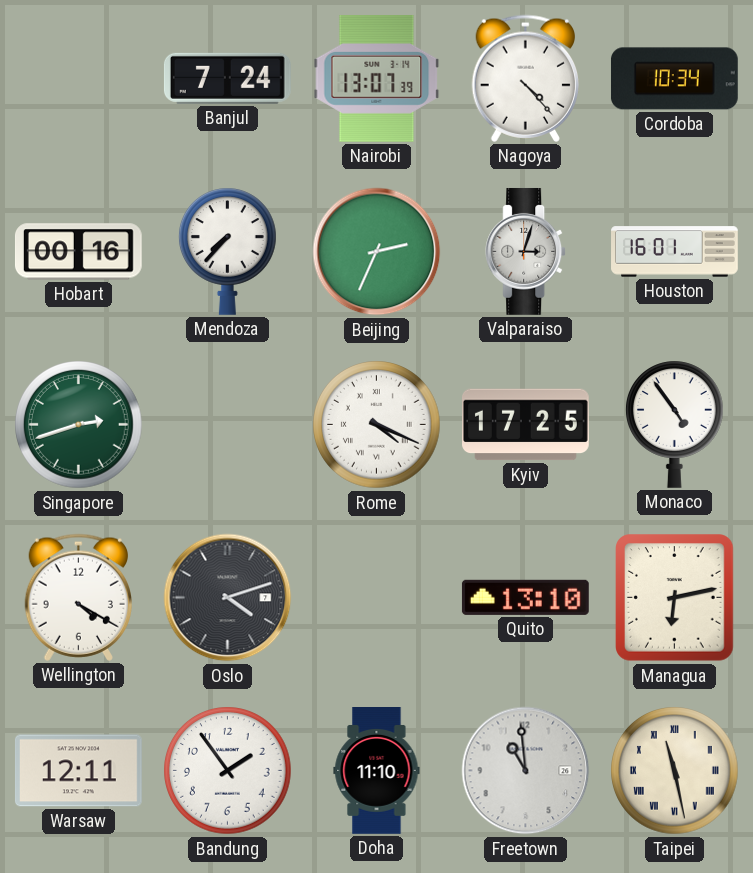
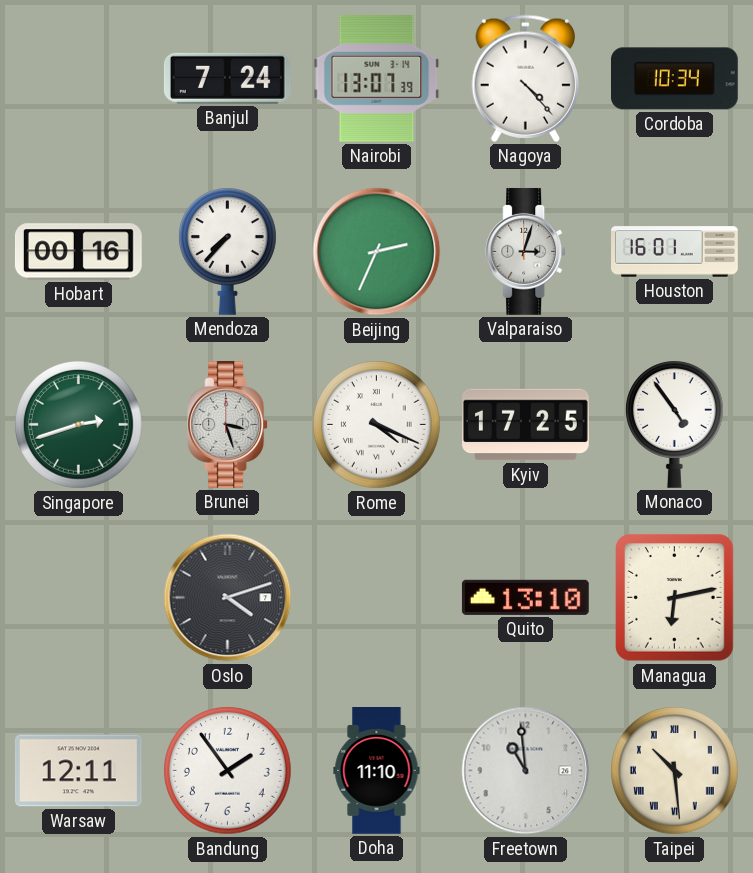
Brunei: none -> 3:27 (228, 424)
Wellington: 4:20 -> none (78, 597)
Taipei: 11:28 -> 10:29 (675, 771)
